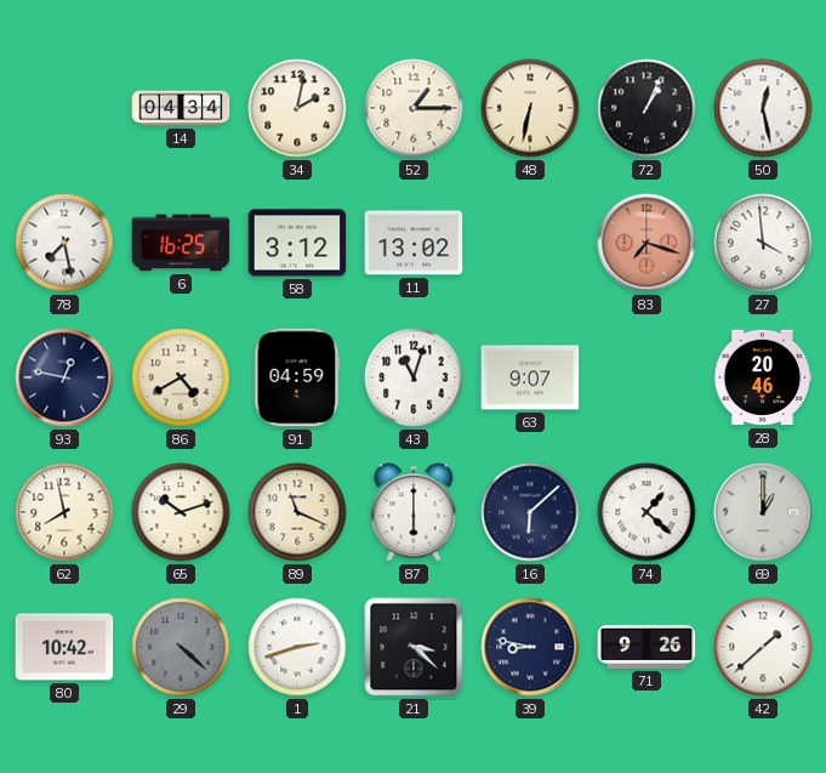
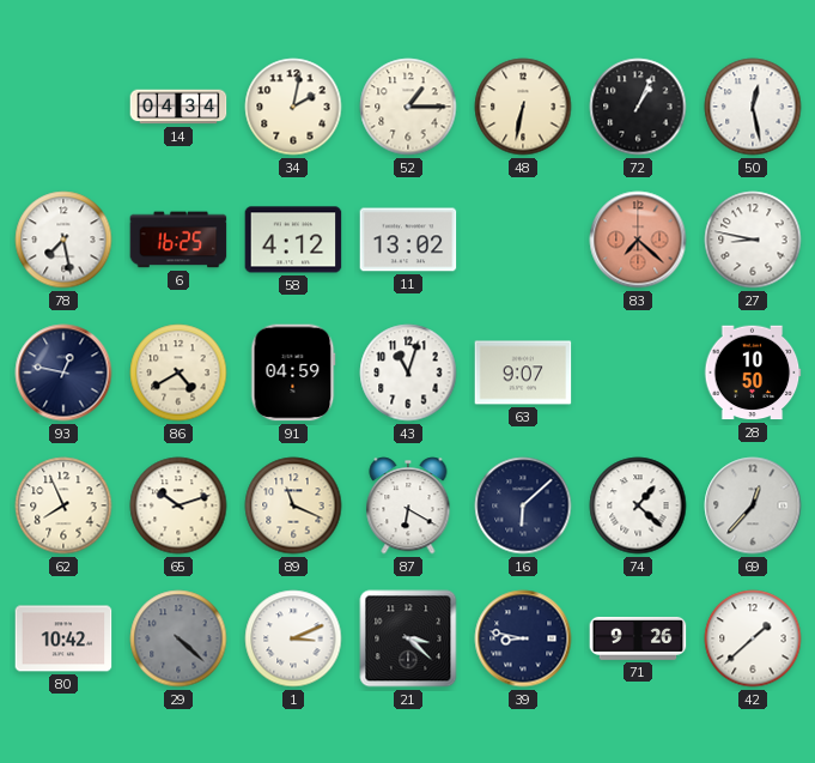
58: 3:12 -> 4:12 (293, 240)
83: 7:18 -> 7:22 (638, 240)
27: 3:59 -> 8:47 (753, 240)
28: 20:46 -> 10:50 (753, 373)
62: 7:58 -> 7:56 (63, 505)
87: 6:00 -> 6:20 (408, 505)
69: 1:00 -> 12:37 (753, 505)
1: 2:42 -> 3:11 (293, 638)
